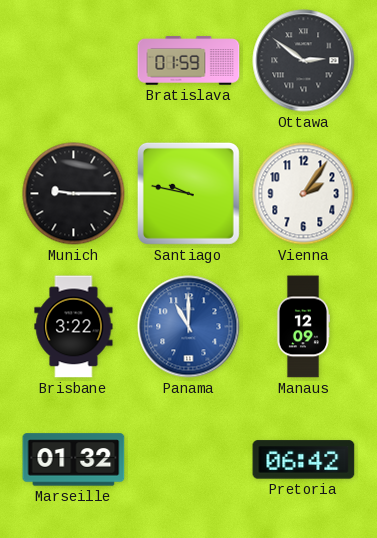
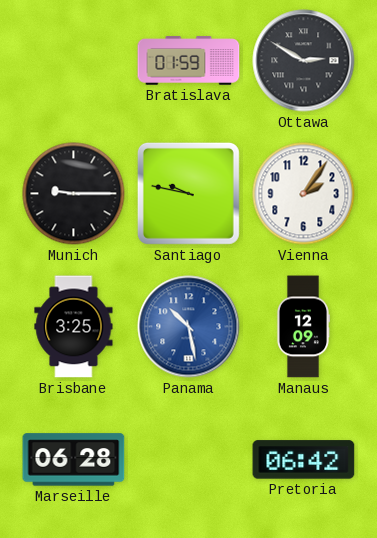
Ottawa: 2:51 -> 2:50 (304, 61)
Brisbane: 3:22 -> 3:25 (74, 327)
Panama: 11:00 -> 10:28 (189, 327)
Marseille: 01:32 -> 06:28 (74, 460)
